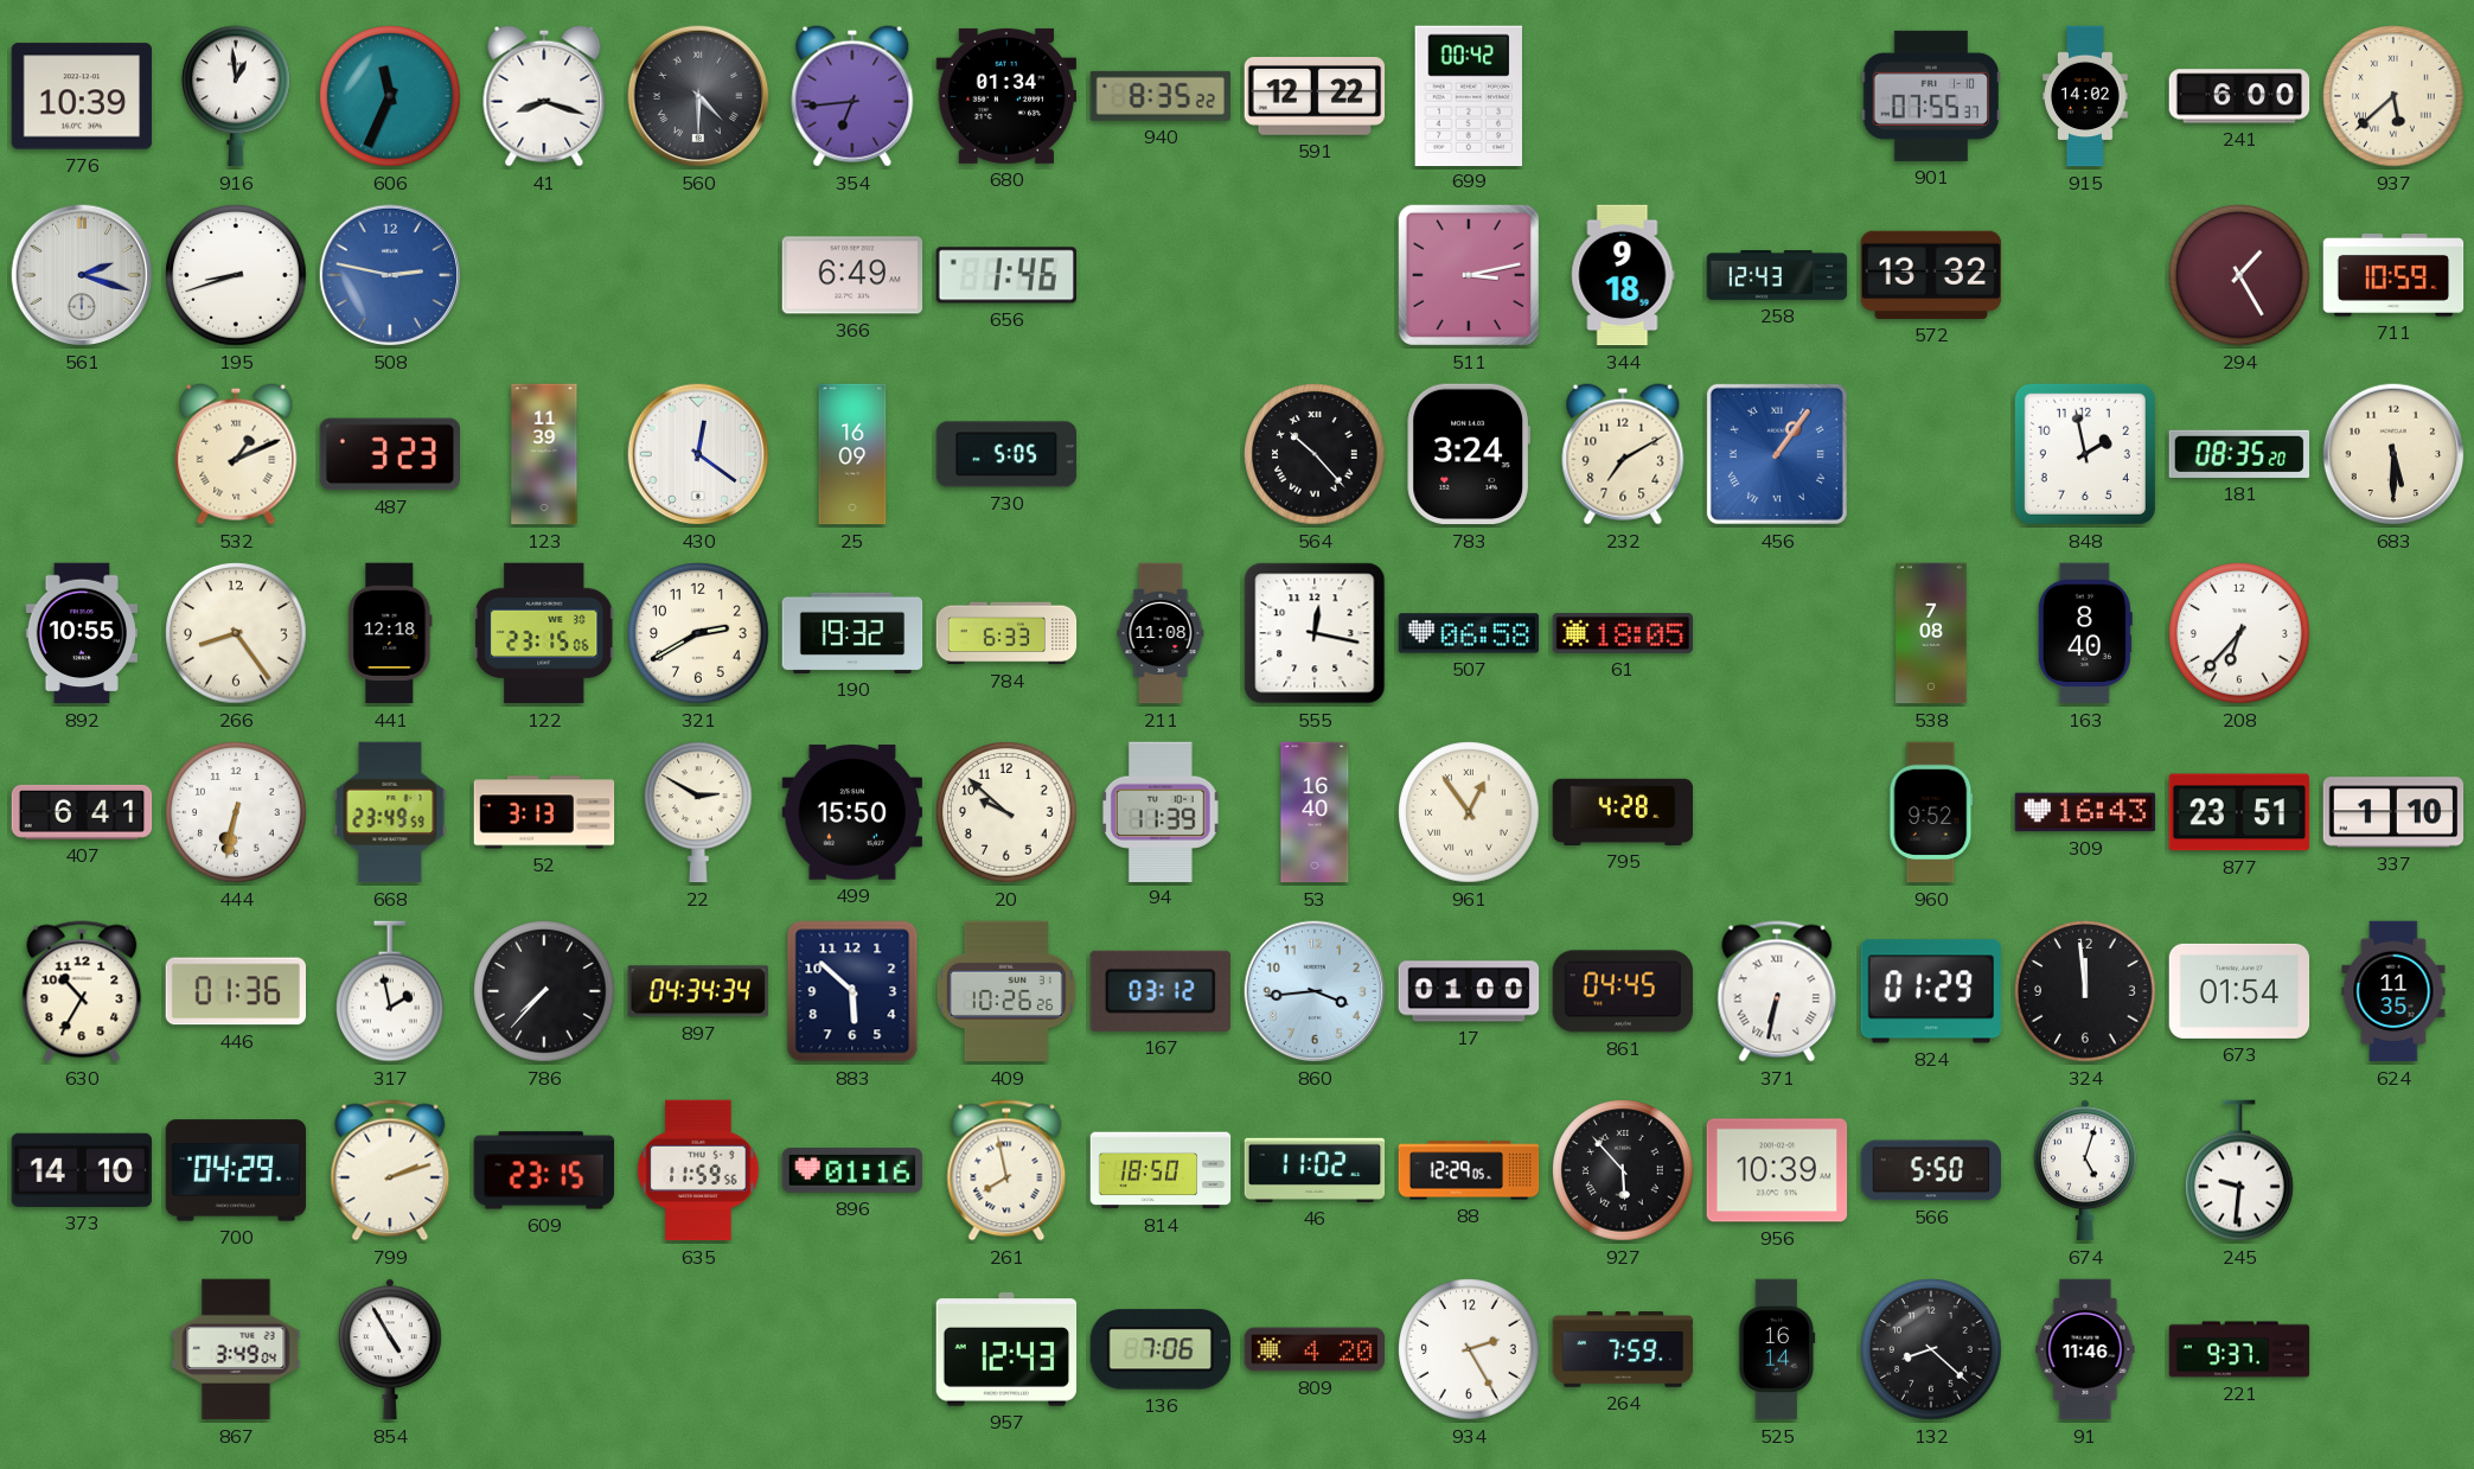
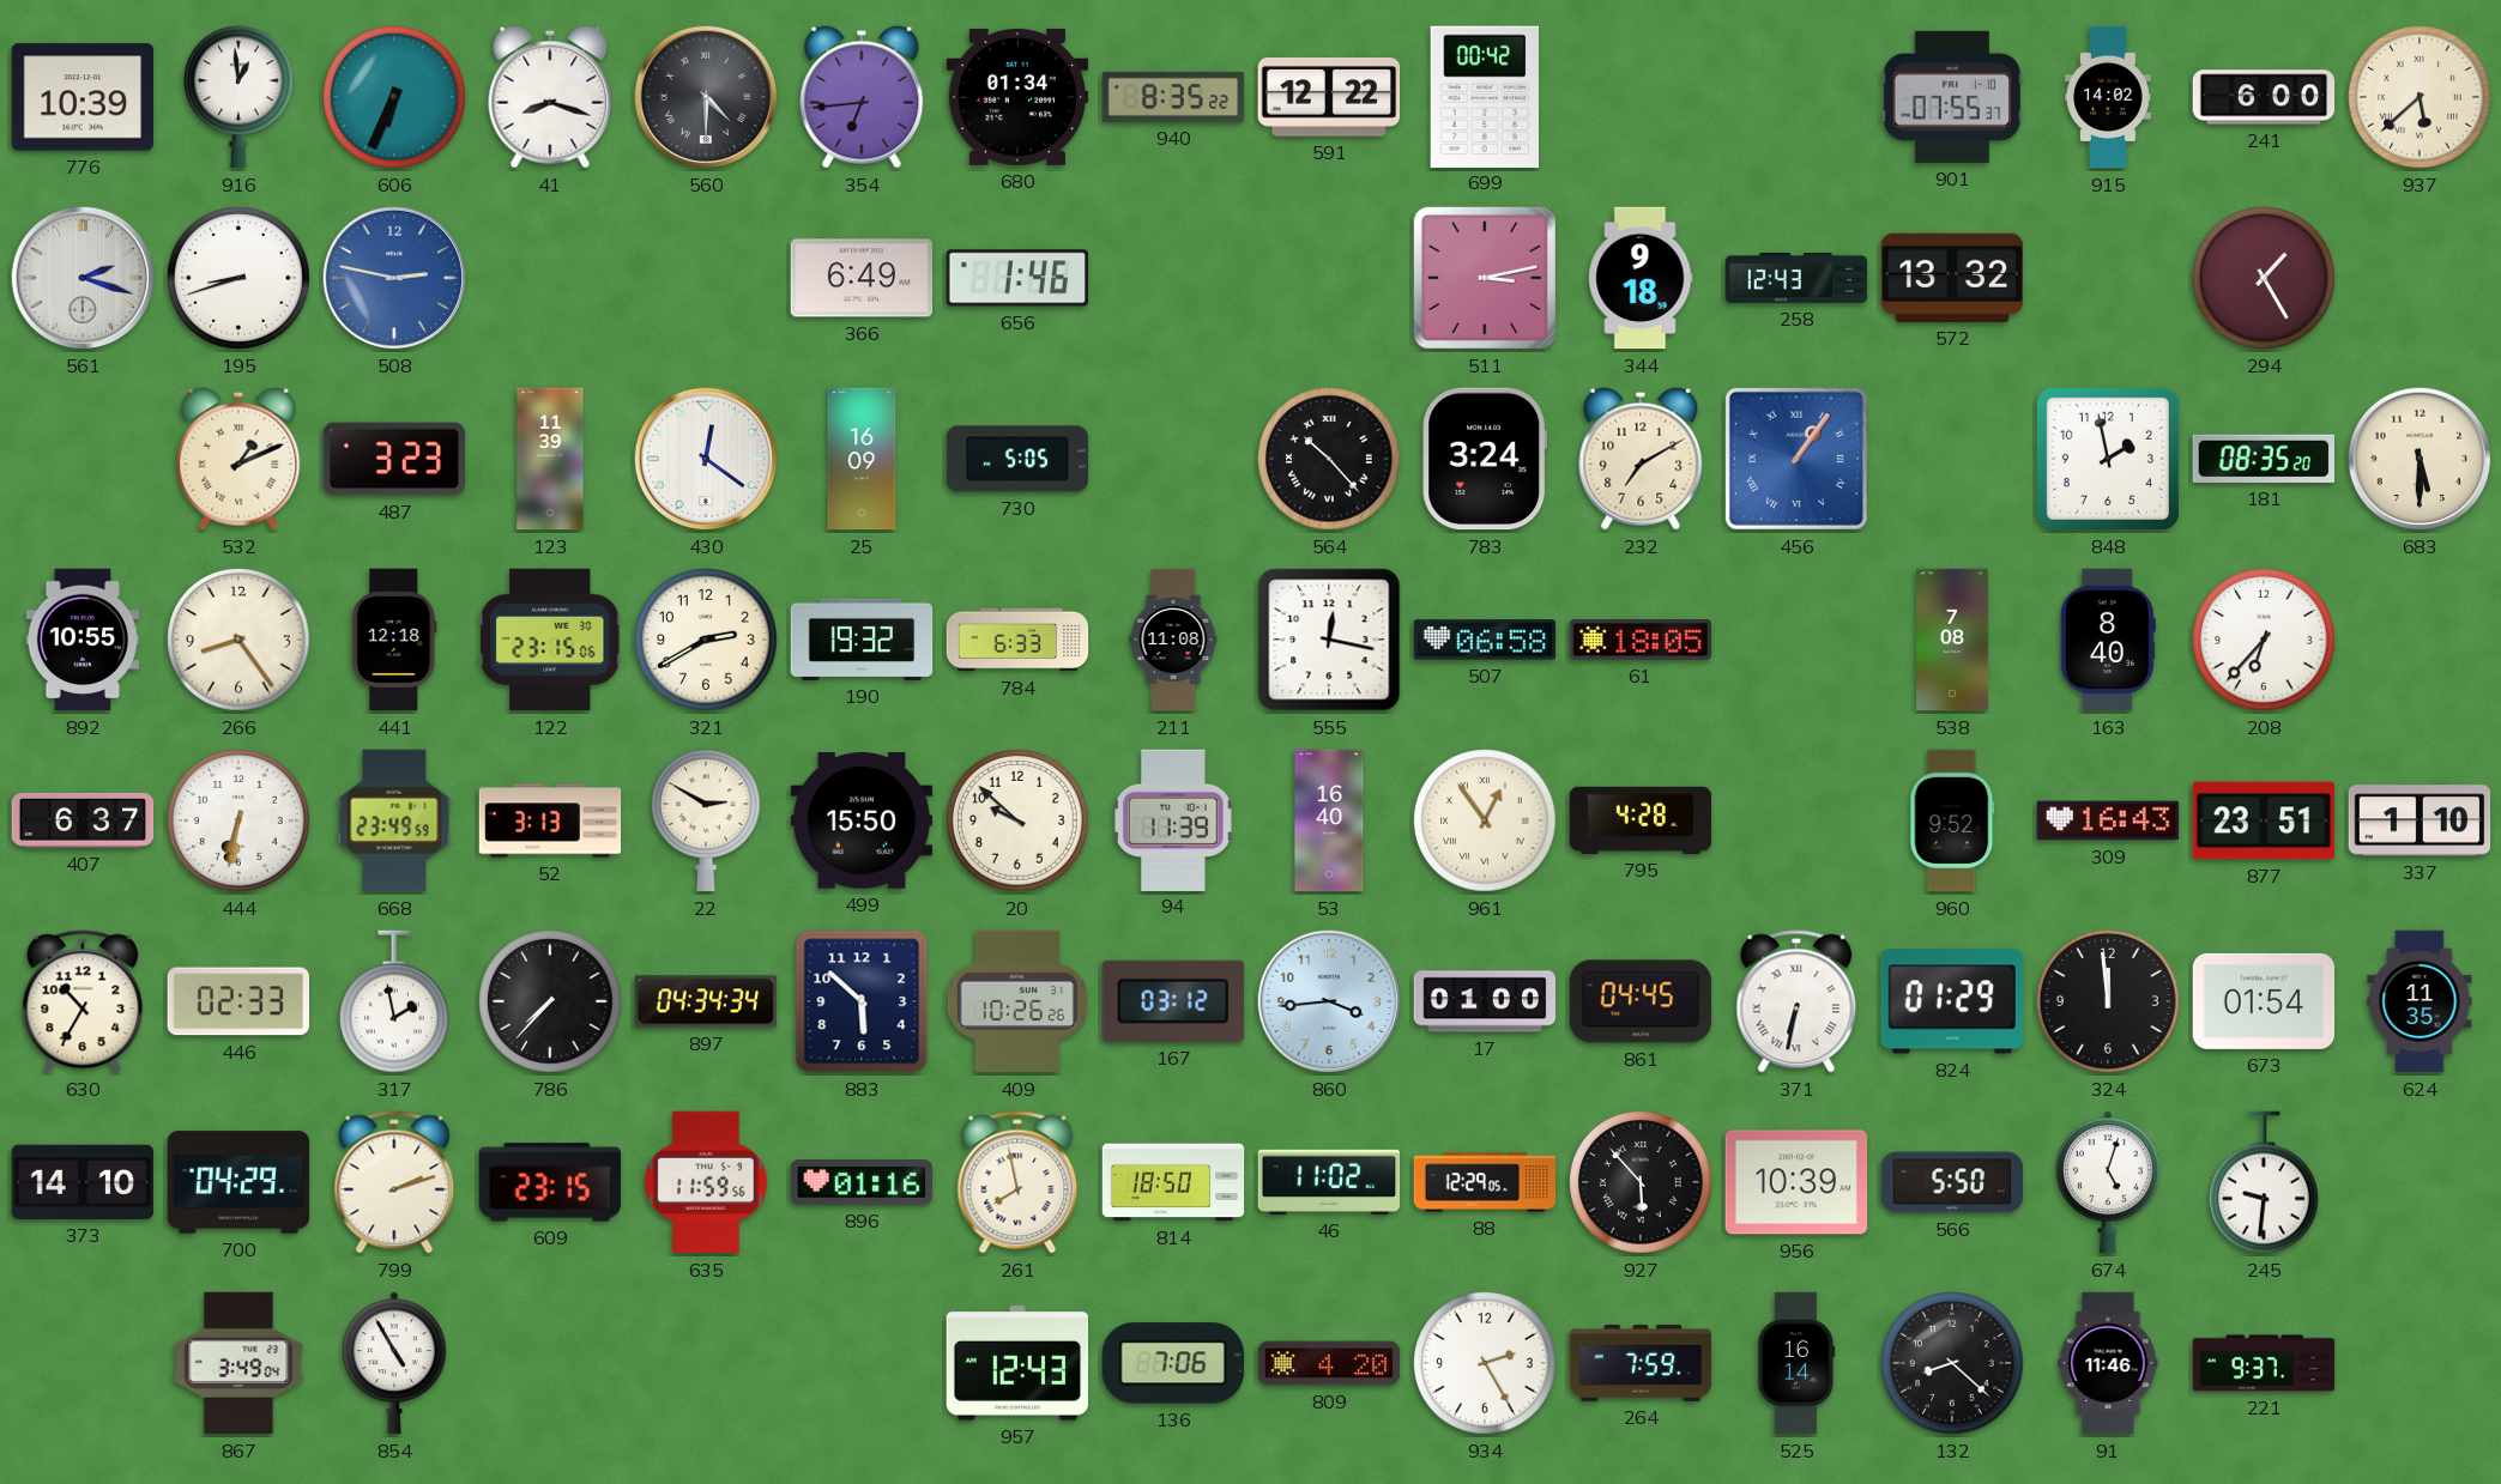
606: 11:34 -> 6:34 (394, 97)
711: 10:59 -> none (2393, 276)
407: 6:41 -> 6:37 (83, 820)
446: 01:36 -> 02:33 (237, 1001)
